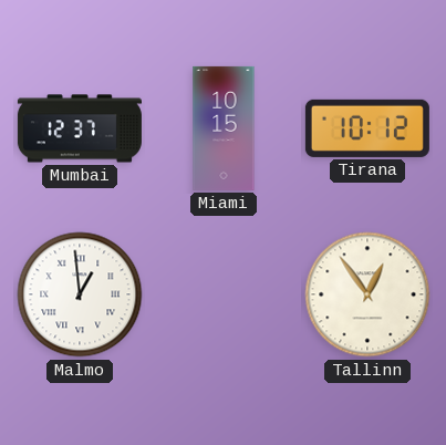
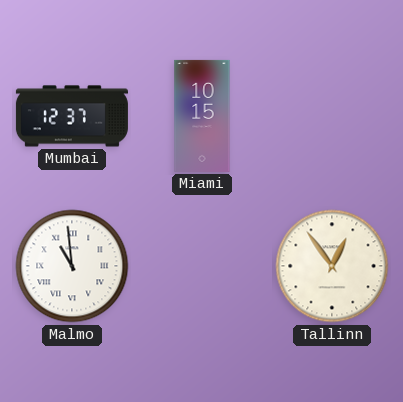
Tirana: 10:12 -> none (367, 128)
Malmo: 12:59 -> 10:59 (72, 266)
